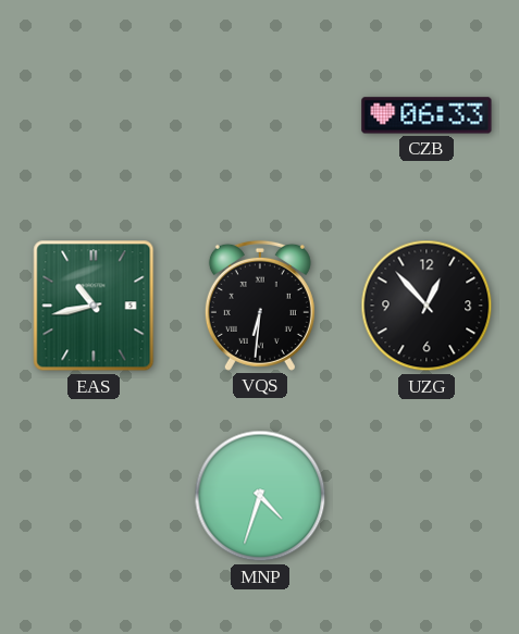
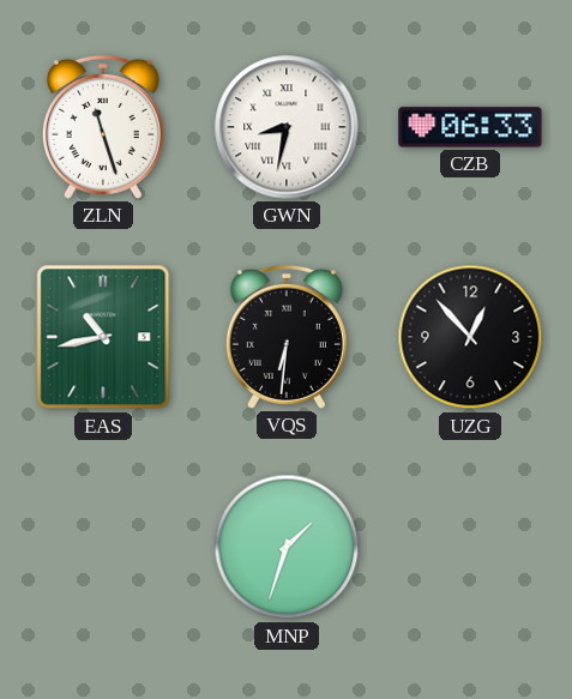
ZLN: none -> 11:27 (103, 127)
GWN: none -> 8:32 (287, 127)
MNP: 4:33 -> 1:33 (287, 547)
